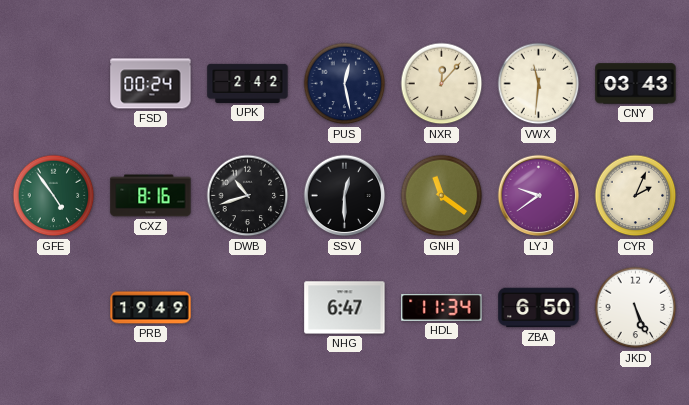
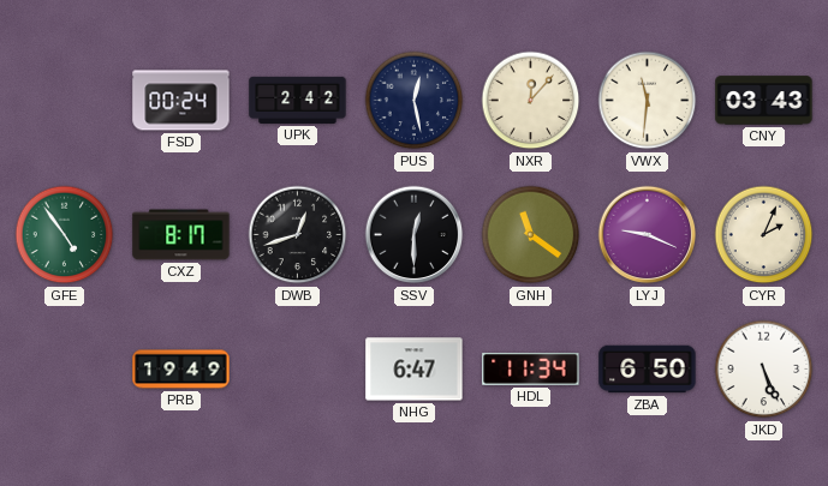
CXZ: 8:16 -> 8:17 (181, 235)
DWB: 10:42 -> 12:42 (298, 235)
LYJ: 9:39 -> 9:19 (648, 235)
